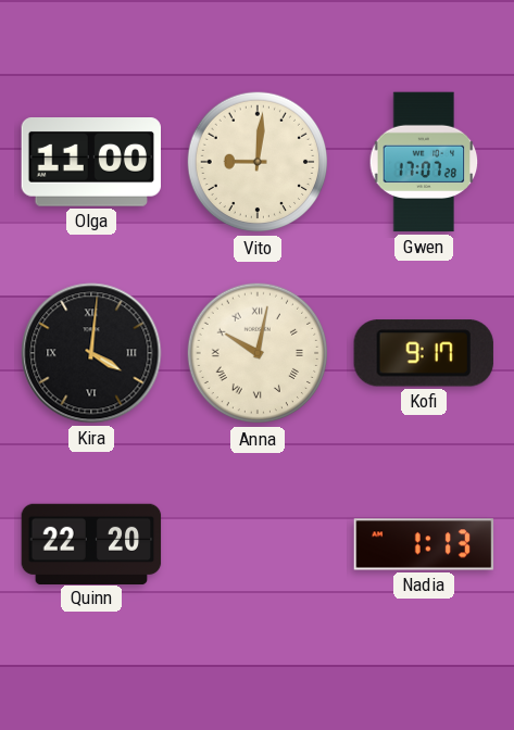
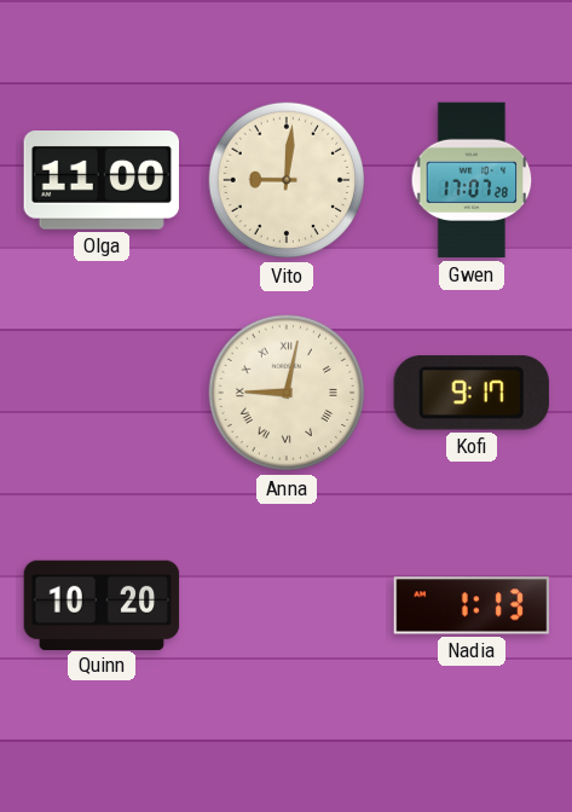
Kira: 4:01 -> none (91, 353)
Anna: 10:02 -> 9:02 (287, 393)
Quinn: 22:20 -> 10:20 (102, 604)
